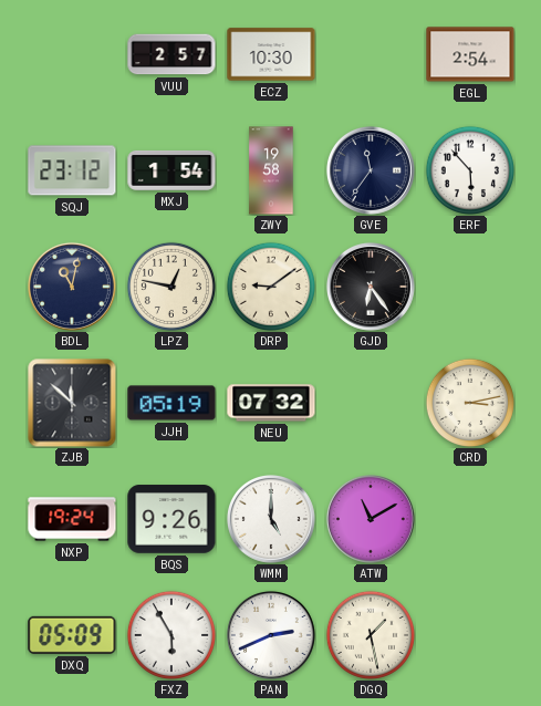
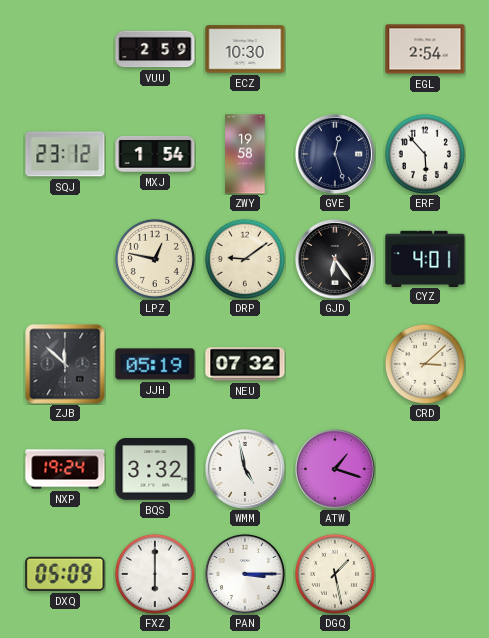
VUU: 2:57 -> 2:59 (155, 49)
GVE: 11:36 -> 12:27 (335, 154)
BDL: 11:02 -> none (72, 287)
CYZ: none -> 4:01 (425, 258)
CRD: 3:13 -> 3:08 (425, 364)
BQS: 9:26 -> 3:32 (155, 469)
WMM: 5:00 -> 4:58 (245, 469)
ATW: 11:10 -> 1:18 (335, 469)
FXZ: 5:55 -> 6:00 (155, 574)
PAN: 2:41 -> 3:15 (245, 574)
